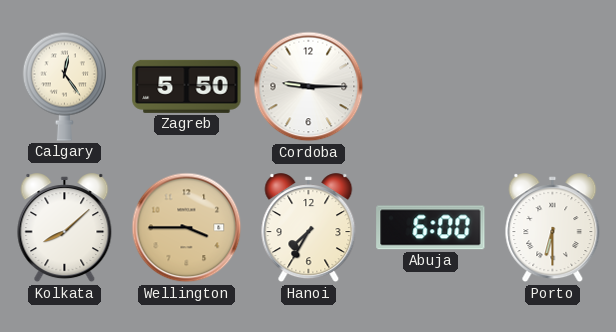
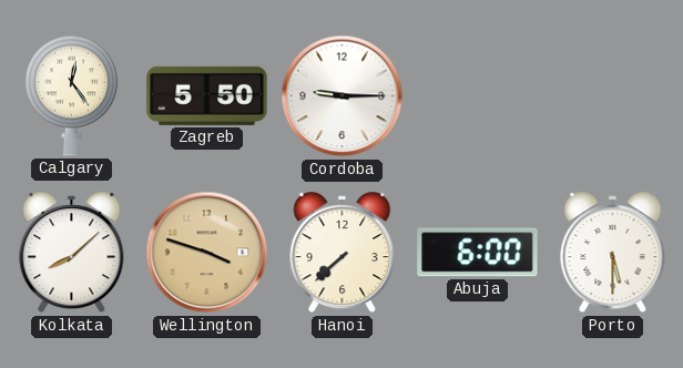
Wellington: 3:45 -> 3:48 (207, 253)
Hanoi: 7:35 -> 7:38 (343, 253)
Porto: 6:30 -> 5:30 (613, 253)
